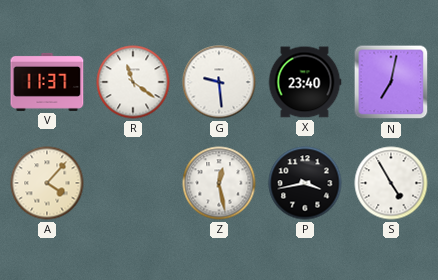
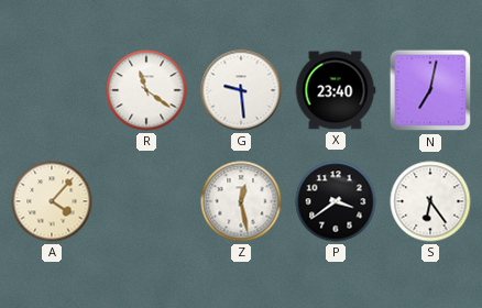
V: 11:37 -> none (47, 82)
P: 3:43 -> 3:39 (336, 201)
S: 4:55 -> 6:24 (430, 201)
